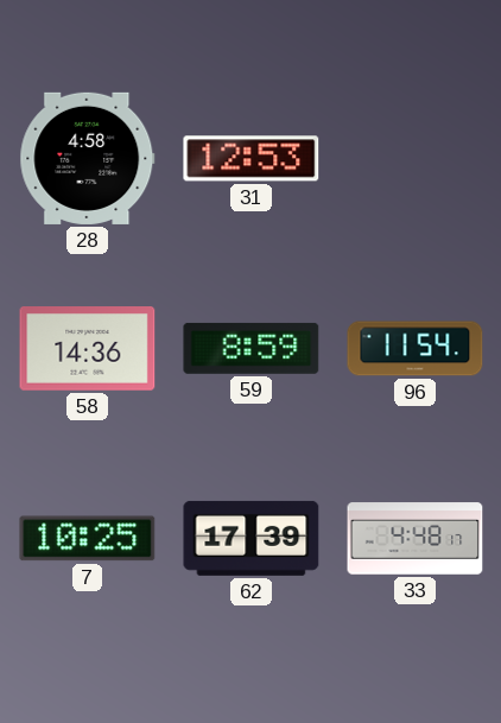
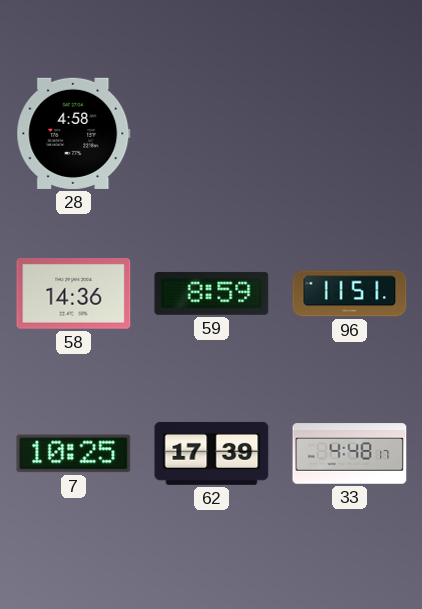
31: 12:53 -> none (252, 159)
96: 11:54 -> 11:51 (350, 294)
